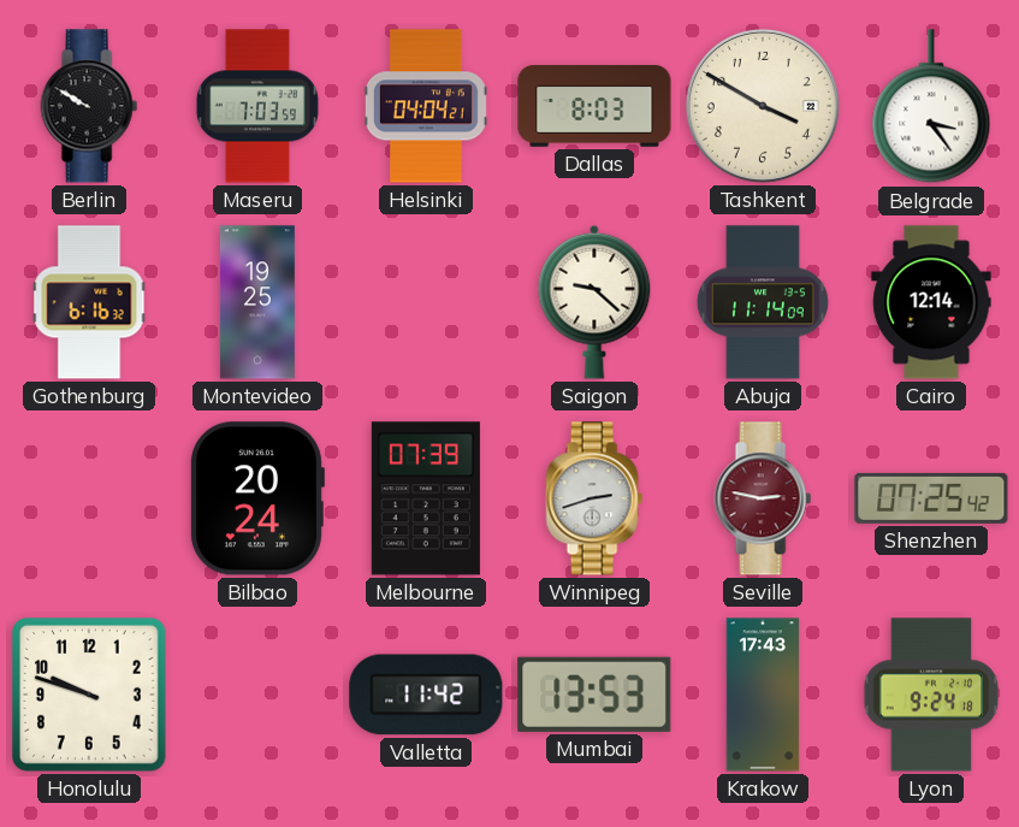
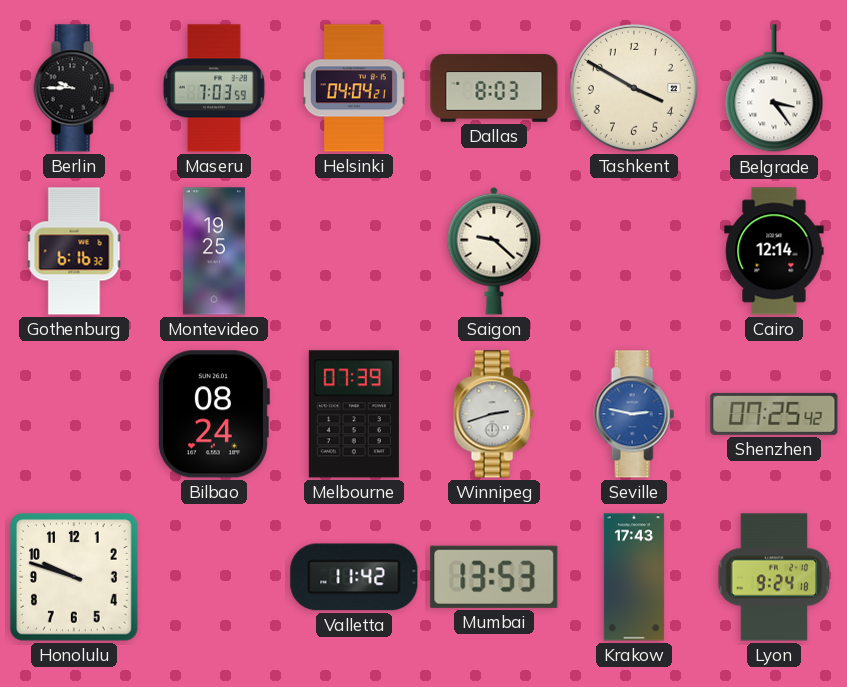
Berlin: 9:50 -> 9:45 (74, 88)
Abuja: 11:14 -> none (763, 302)
Bilbao: 20:24 -> 08:24 (213, 414)
Seville dial: burgundy -> blue (634, 414)
